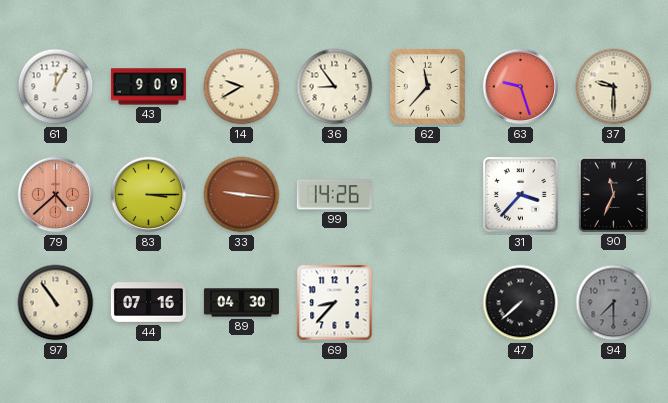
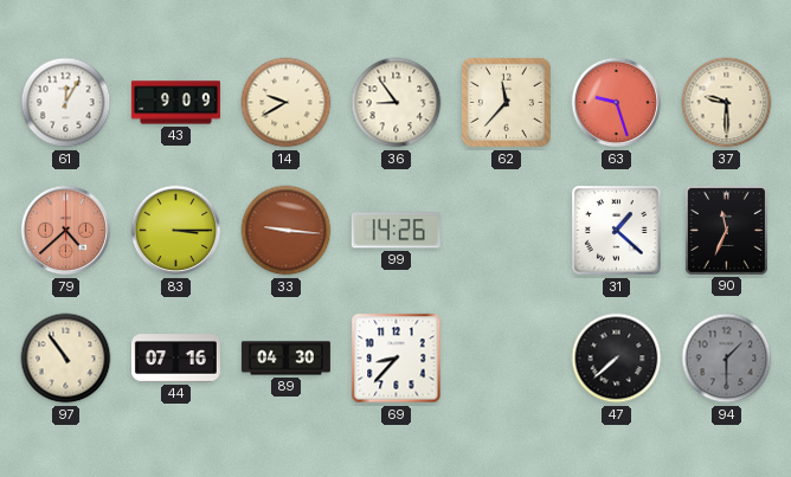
31: 3:37 -> 1:22 (617, 231)
94: 7:30 -> 1:30 (727, 359)
